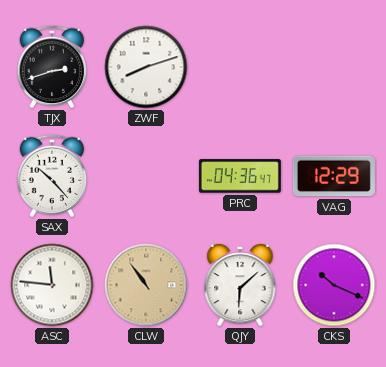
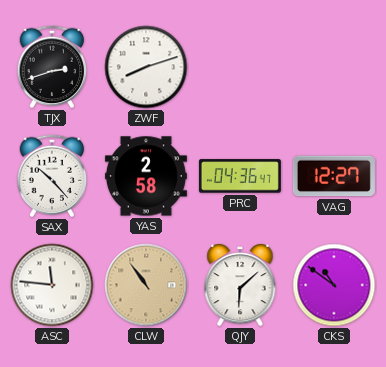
YAS: none -> 2:58 (146, 176)
VAG: 12:29 -> 12:27 (334, 176)
CKS: 10:19 -> 10:51 (334, 285)
